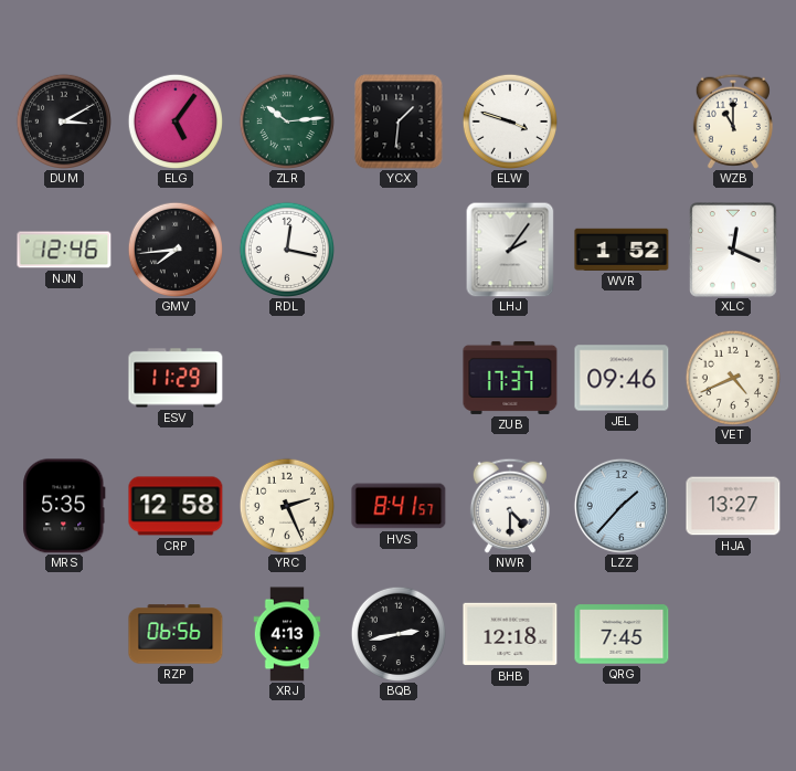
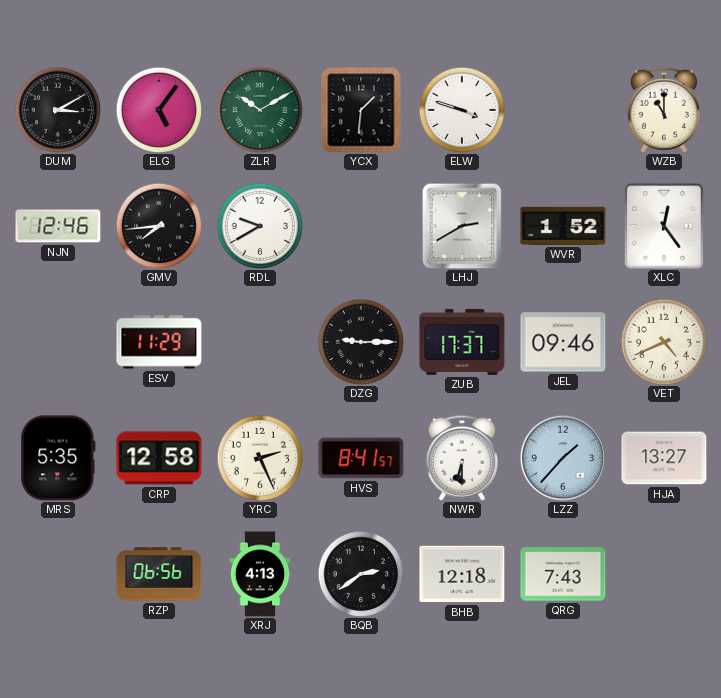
ZLR: 10:14 -> 10:10 (259, 109)
RDL: 12:17 -> 9:40 (259, 225)
LHJ: 2:06 -> 2:40 (462, 226)
XLC: 12:19 -> 12:24 (664, 226)
DZG: none -> 9:15 (360, 341)
NWR: 4:30 -> 6:30 (462, 458)
BQB: 2:43 -> 2:39 (360, 573)
QRG: 7:45 -> 7:43 (563, 574)
